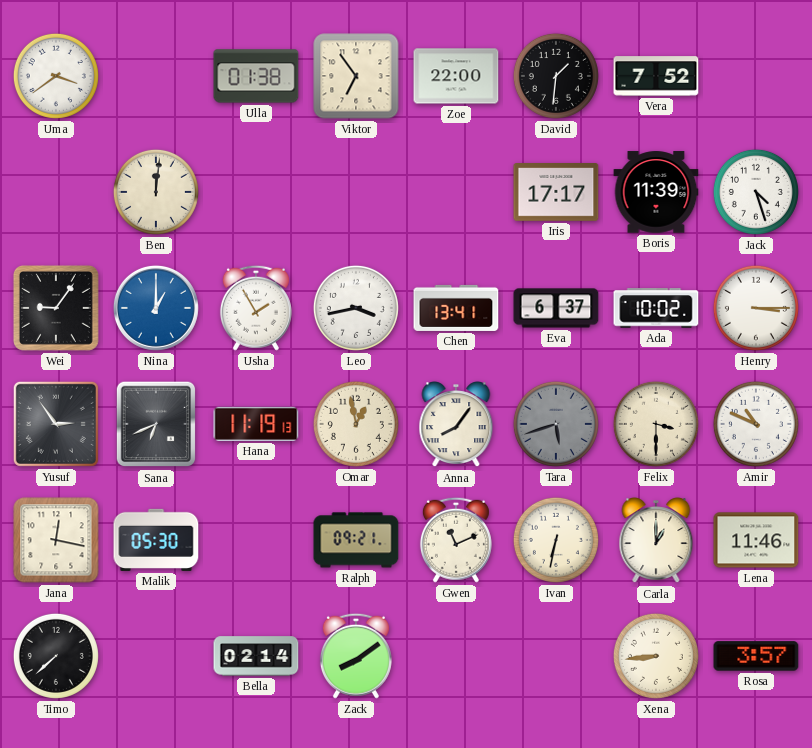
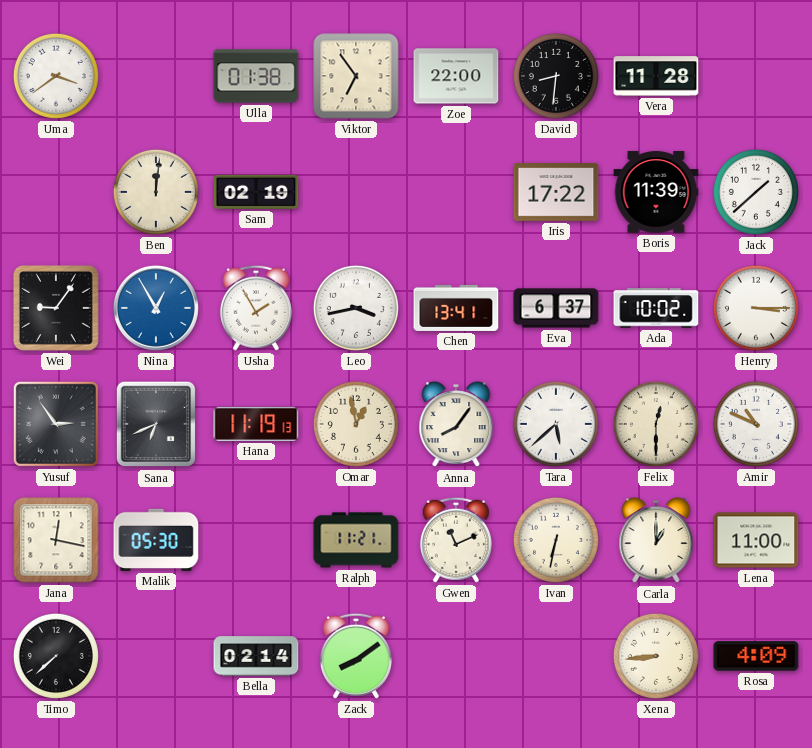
David: 1:31 -> 8:31 (556, 76)
Vera: 7:52 -> 11:28 (656, 76)
Sam: none -> 02:19 (256, 192)
Iris: 17:17 -> 17:22 (556, 193)
Jack: 4:27 -> 1:38 (756, 192)
Nina: 1:00 -> 12:55 (156, 308)
Tara: 5:42 -> 5:38 (556, 424)
Tara dial: grey -> white (556, 424)
Felix: 3:30 -> 12:30 (656, 424)
Ralph: 09:21 -> 11:21 (356, 540)
Lena: 11:46 -> 11:00 (756, 540)
Rosa: 3:57 -> 4:09 (756, 656)
